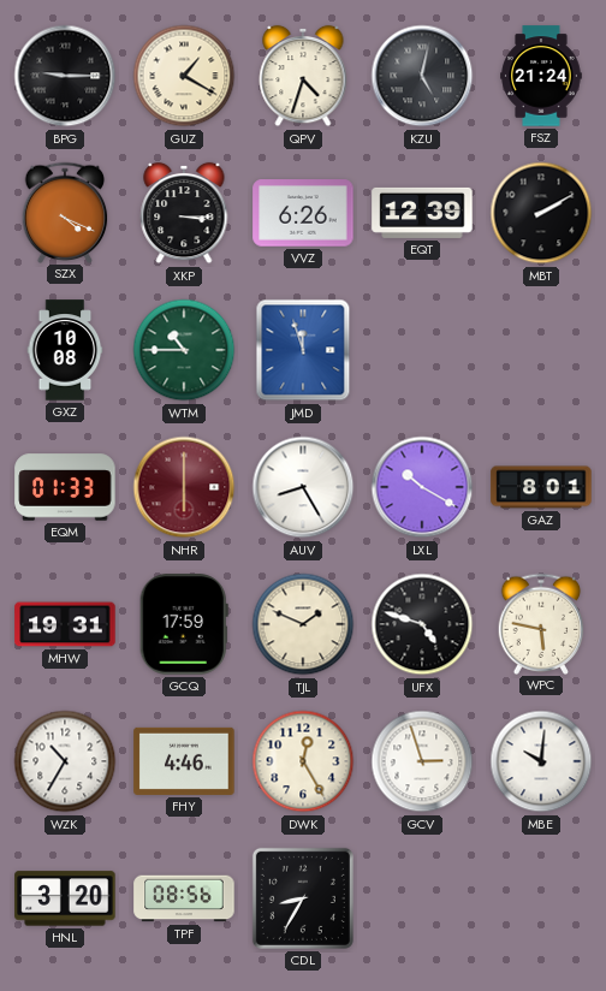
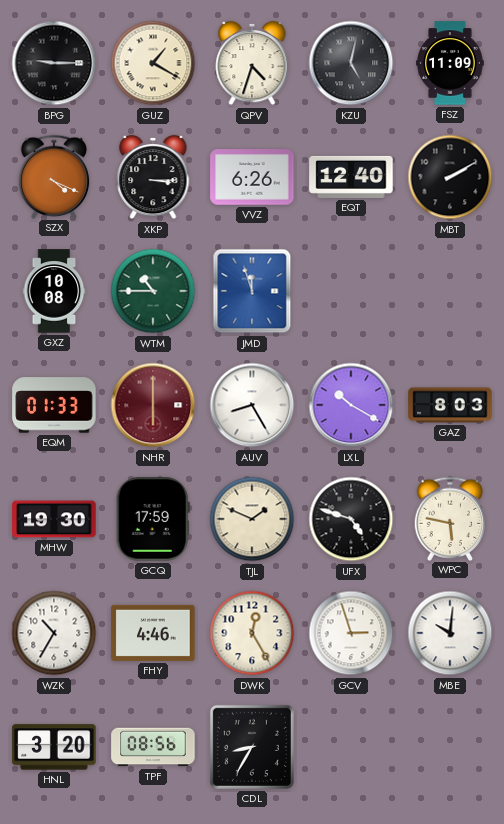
FSZ: 21:24 -> 11:09 (450, 63)
EQT: 12:39 -> 12:40 (351, 177)
GAZ: 8:01 -> 8:03 (450, 405)
MHW: 19:31 -> 19:30 (54, 519)
